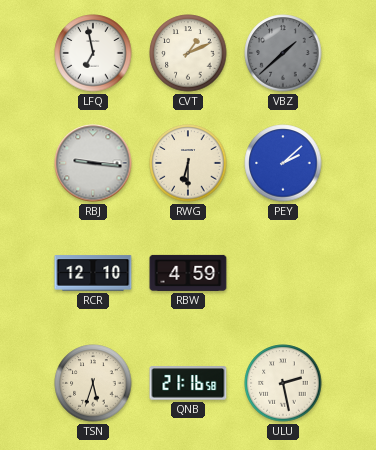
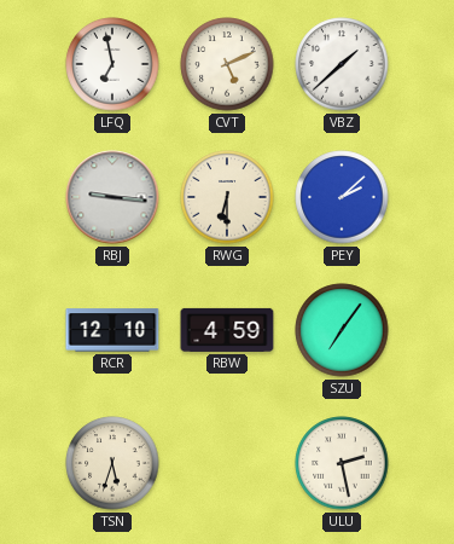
CVT: 1:11 -> 5:11 (227, 64)
VBZ dial: grey -> white (342, 64)
SZU: none -> 7:06 (342, 330)
QNB: 21:16 -> none (188, 383)
